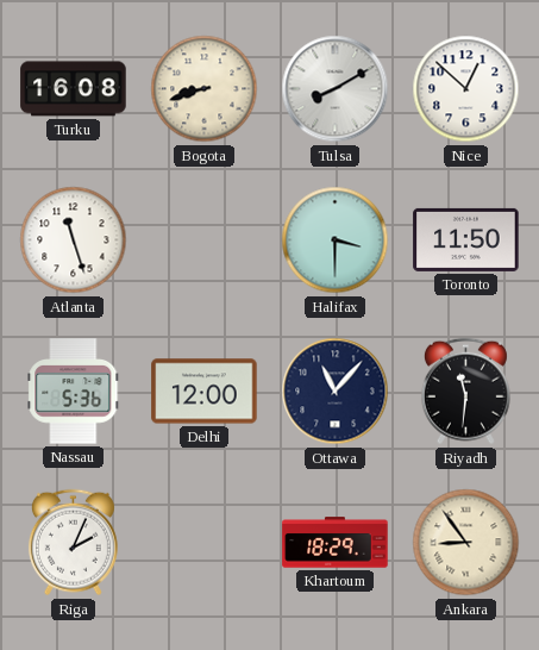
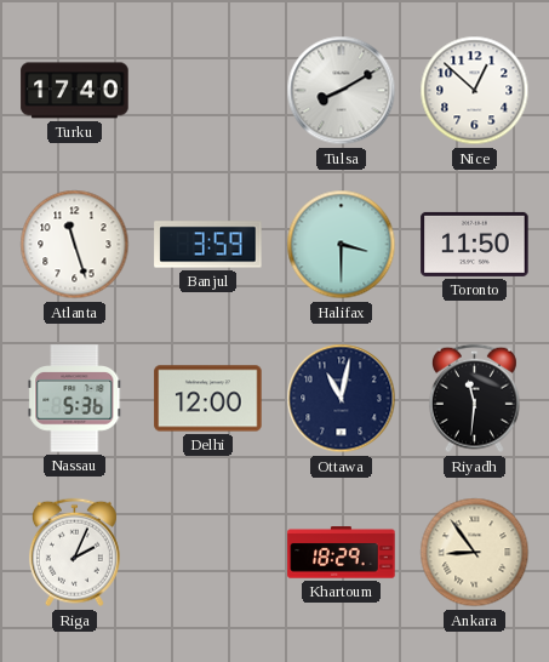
Turku: 16:08 -> 17:40 (75, 91)
Bogota: 8:42 -> none (205, 89)
Banjul: none -> 3:59 (208, 245)
Ottawa: 11:07 -> 11:02 (342, 399)
